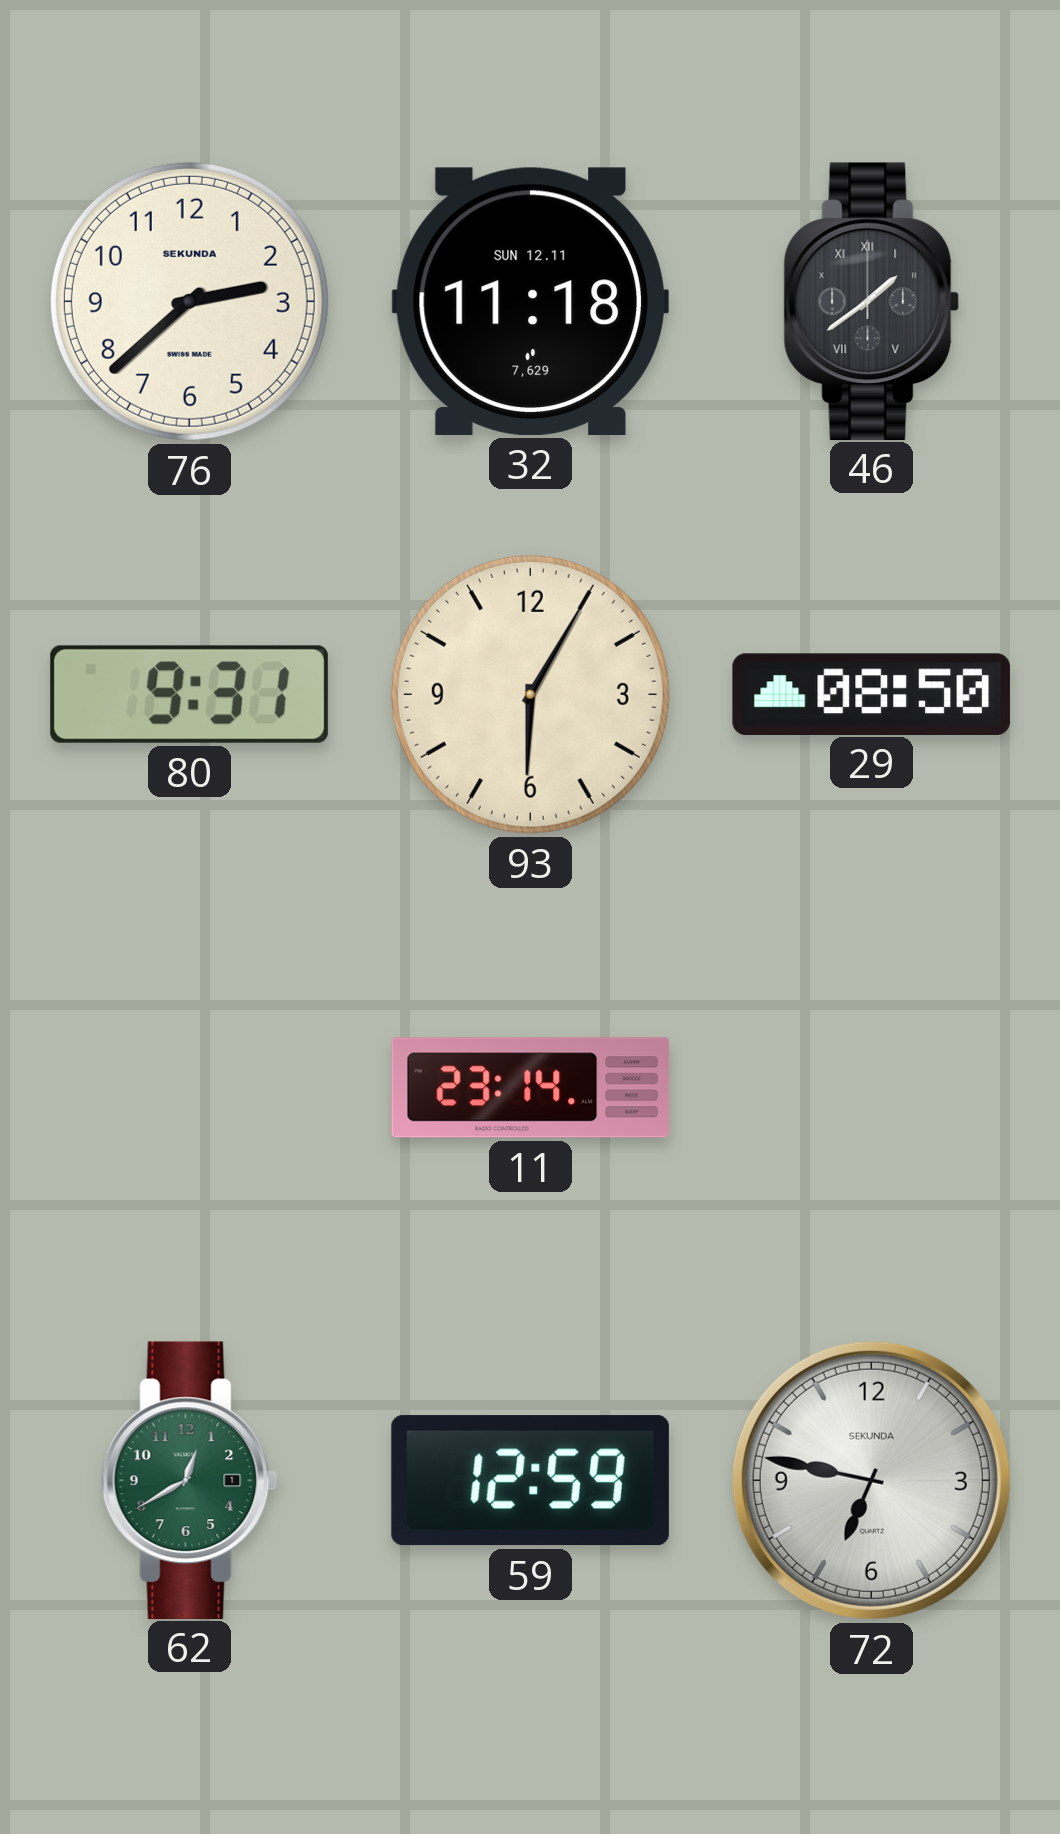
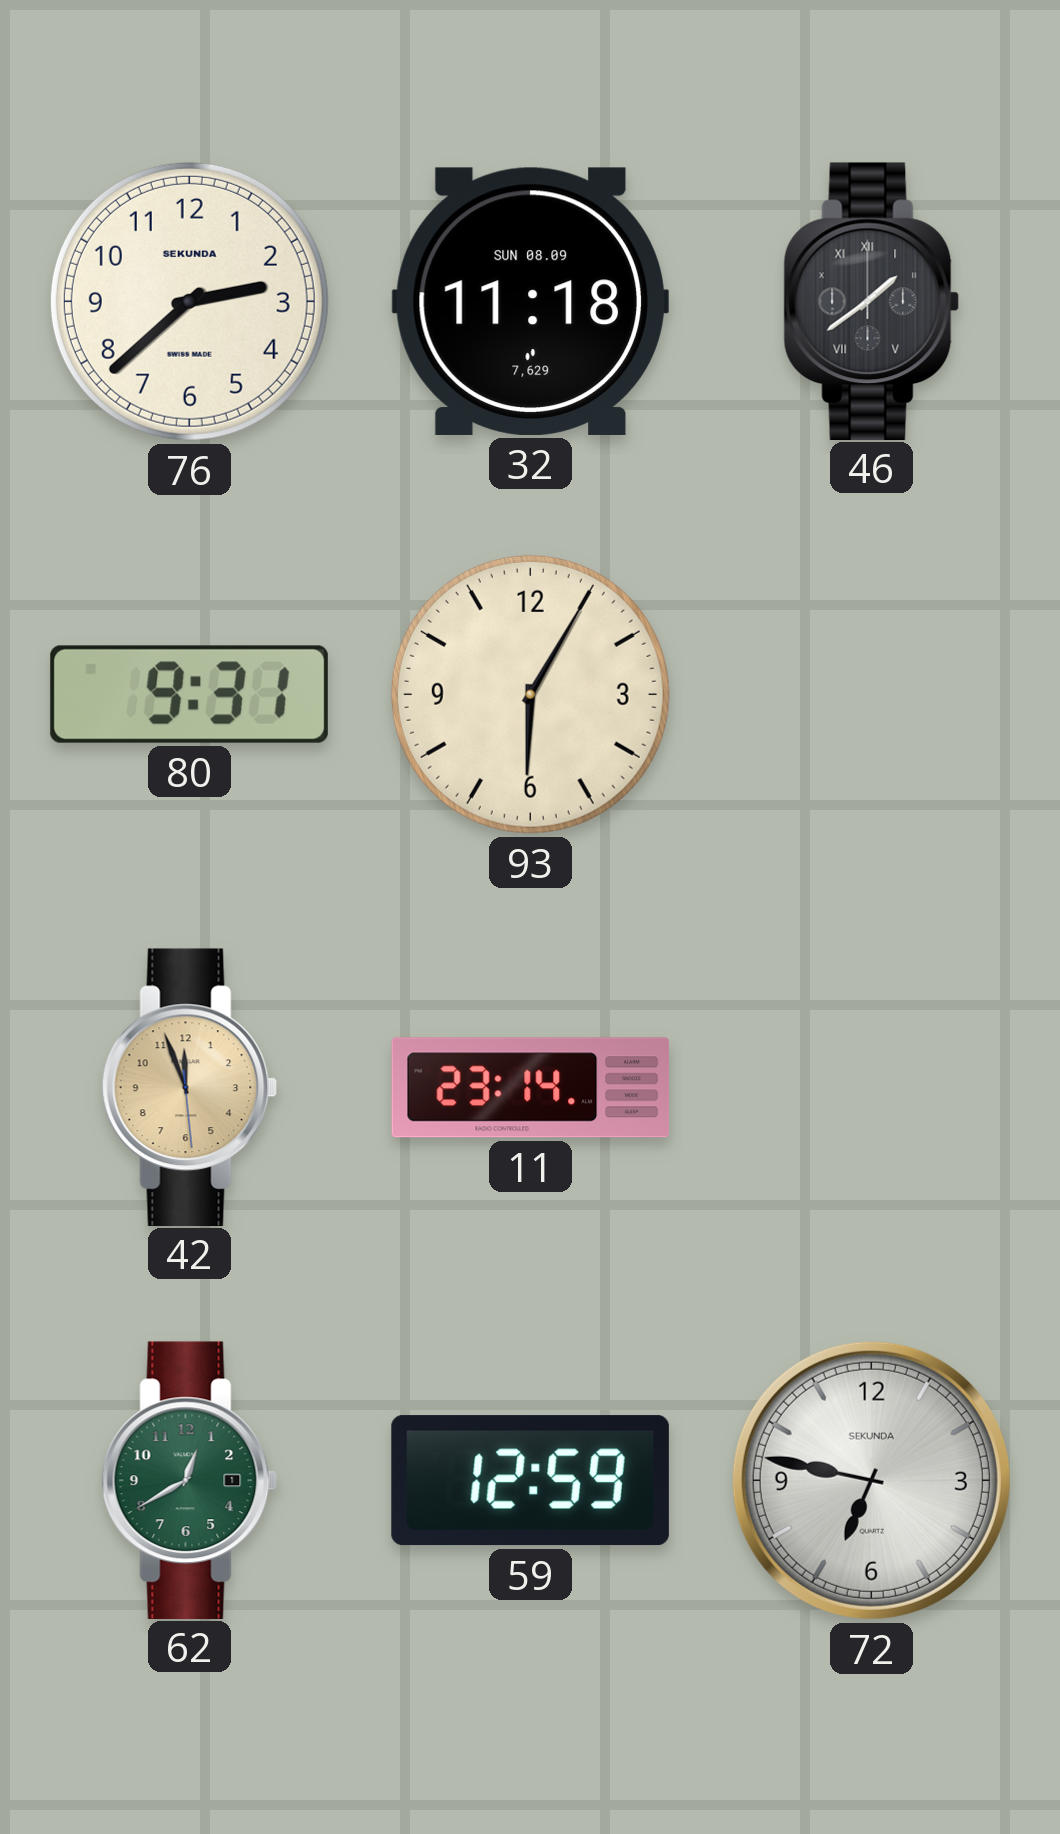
32 date: SUN 12.11 -> SUN 08.09 (530, 301)
29: 08:50 -> none (871, 694)
42: none -> 11:56 (190, 1087)
